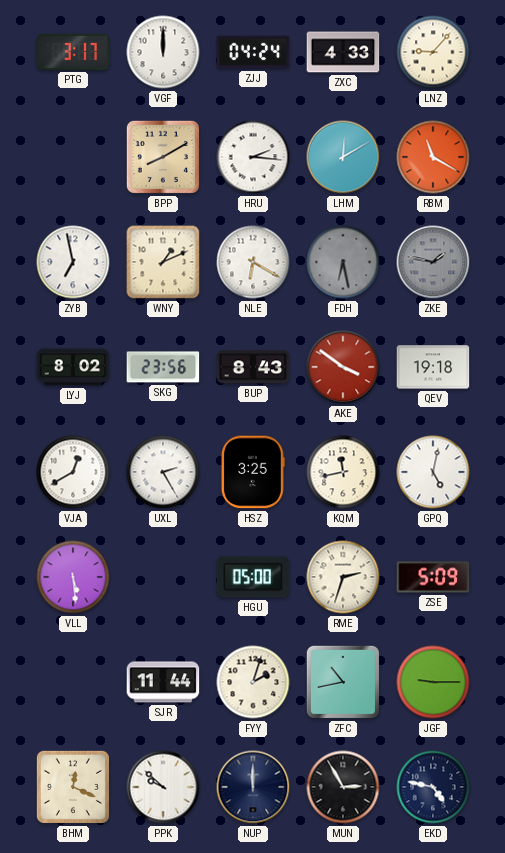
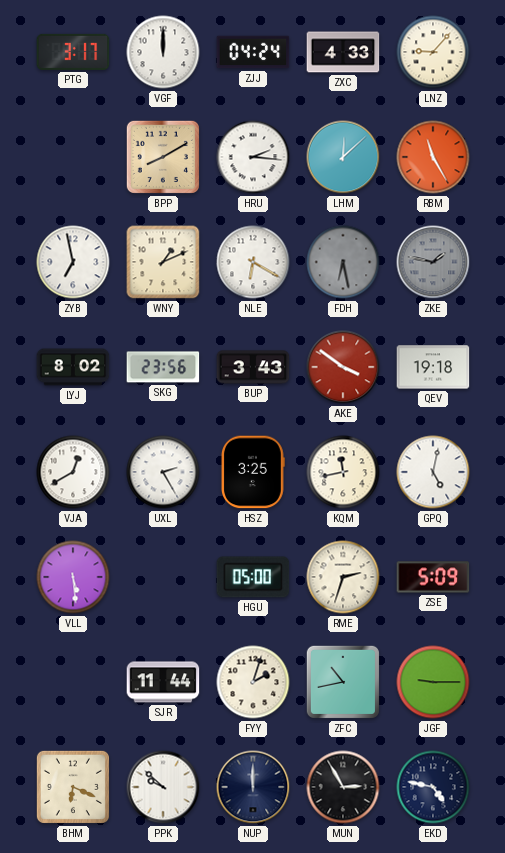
LHM: 12:10 -> 12:08 (343, 157)
RBM: 11:20 -> 11:25 (433, 157)
BUP: 8:43 -> 3:43 (253, 367)
BHM: 12:19 -> 6:19 (73, 787)
